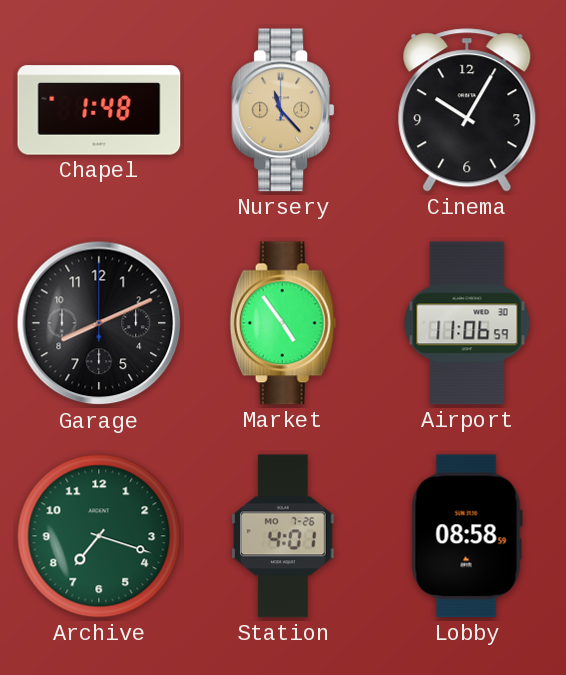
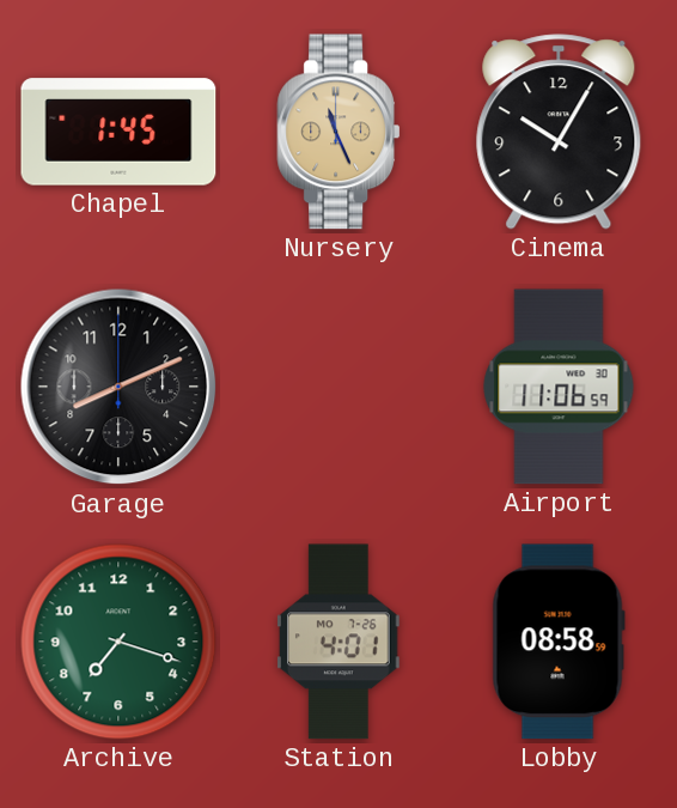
Chapel: 1:48 -> 1:45 (118, 132)
Nursery: 11:23 -> 11:26 (338, 132)
Market: 4:54 -> none (283, 323)
